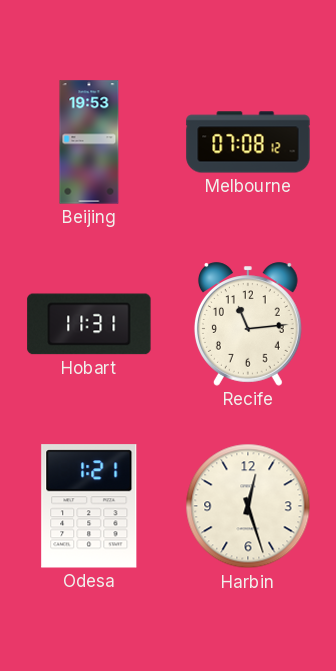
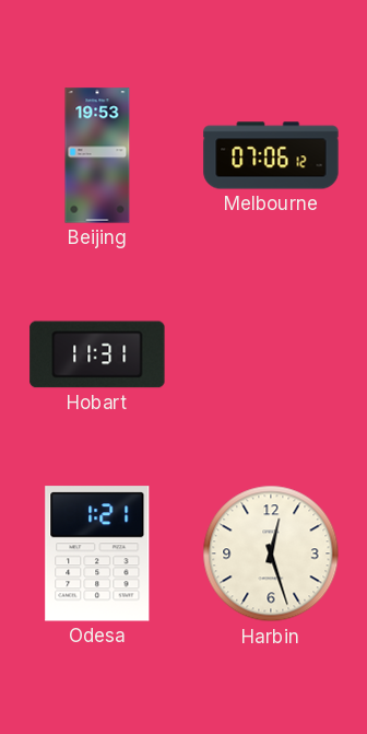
Melbourne: 07:08 -> 07:06 (271, 155)
Recife: 11:14 -> none (248, 324)
